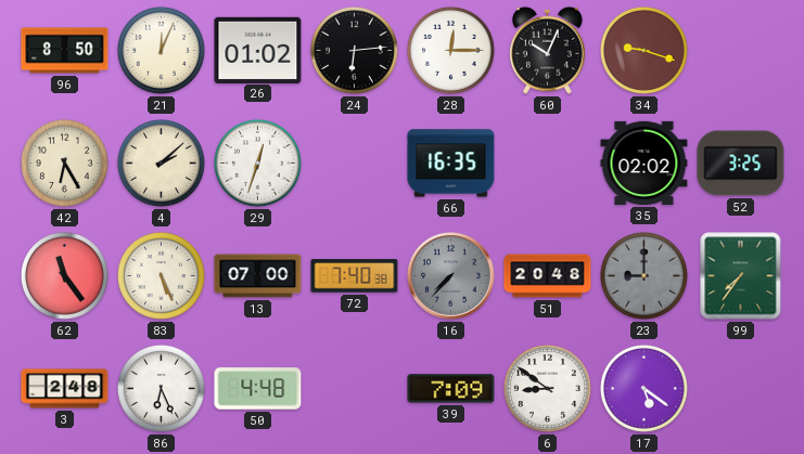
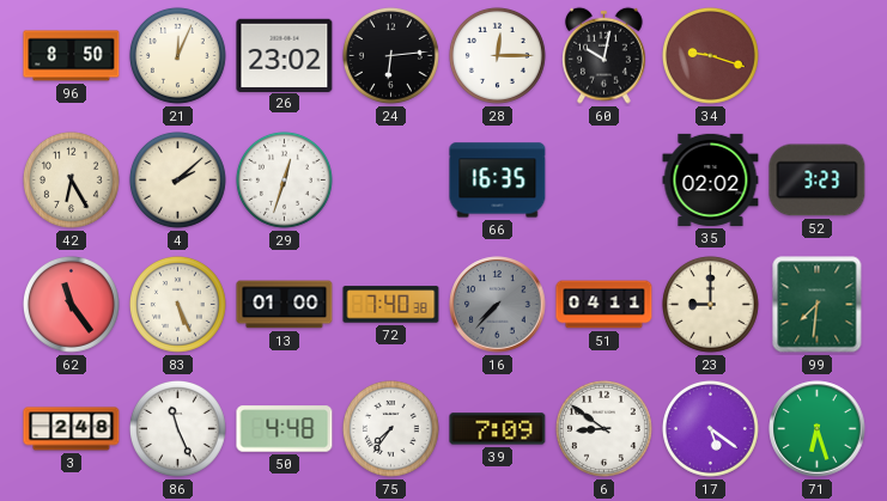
26: 01:02 -> 23:02 (285, 55)
60: 10:04 -> 10:02 (605, 55)
52: 3:25 -> 3:23 (818, 181)
13: 07:00 -> 01:00 (285, 305)
51: 20:48 -> 04:11 (605, 305)
23 dial: grey -> cream (710, 304)
99: 7:36 -> 7:31 (818, 305)
86: 6:26 -> 11:26 (177, 428)
75: none -> 7:36 (390, 428)
71: none -> 6:27 (818, 429)
